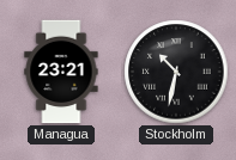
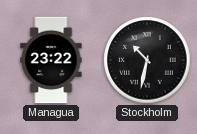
Managua: 23:21 -> 23:22 (51, 60)
